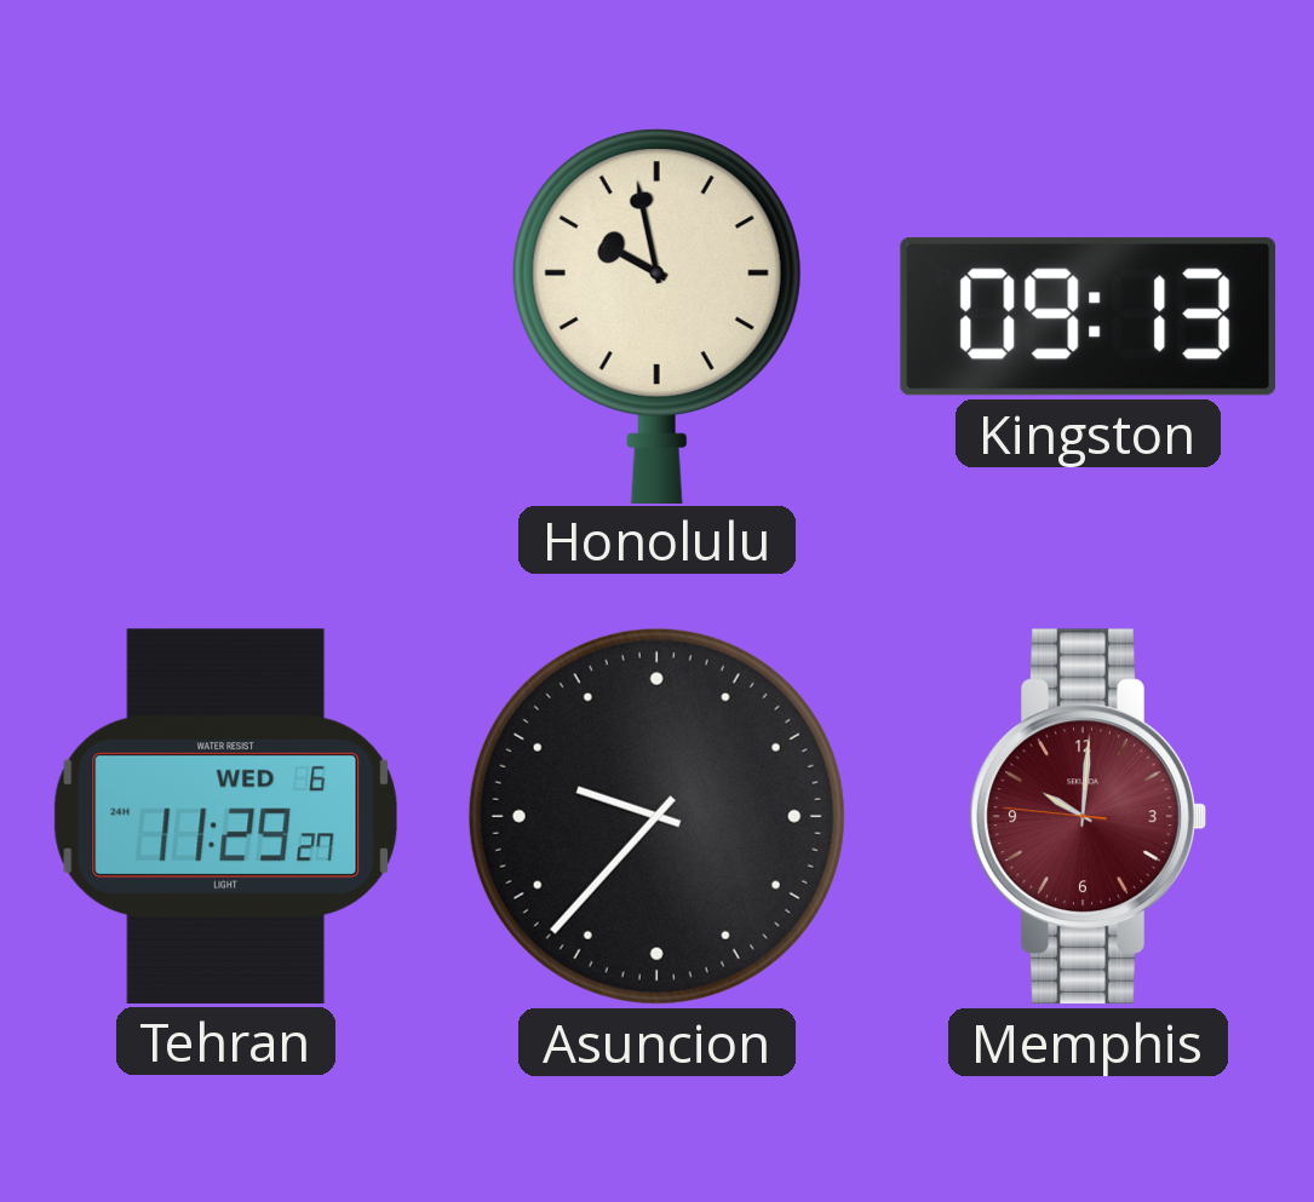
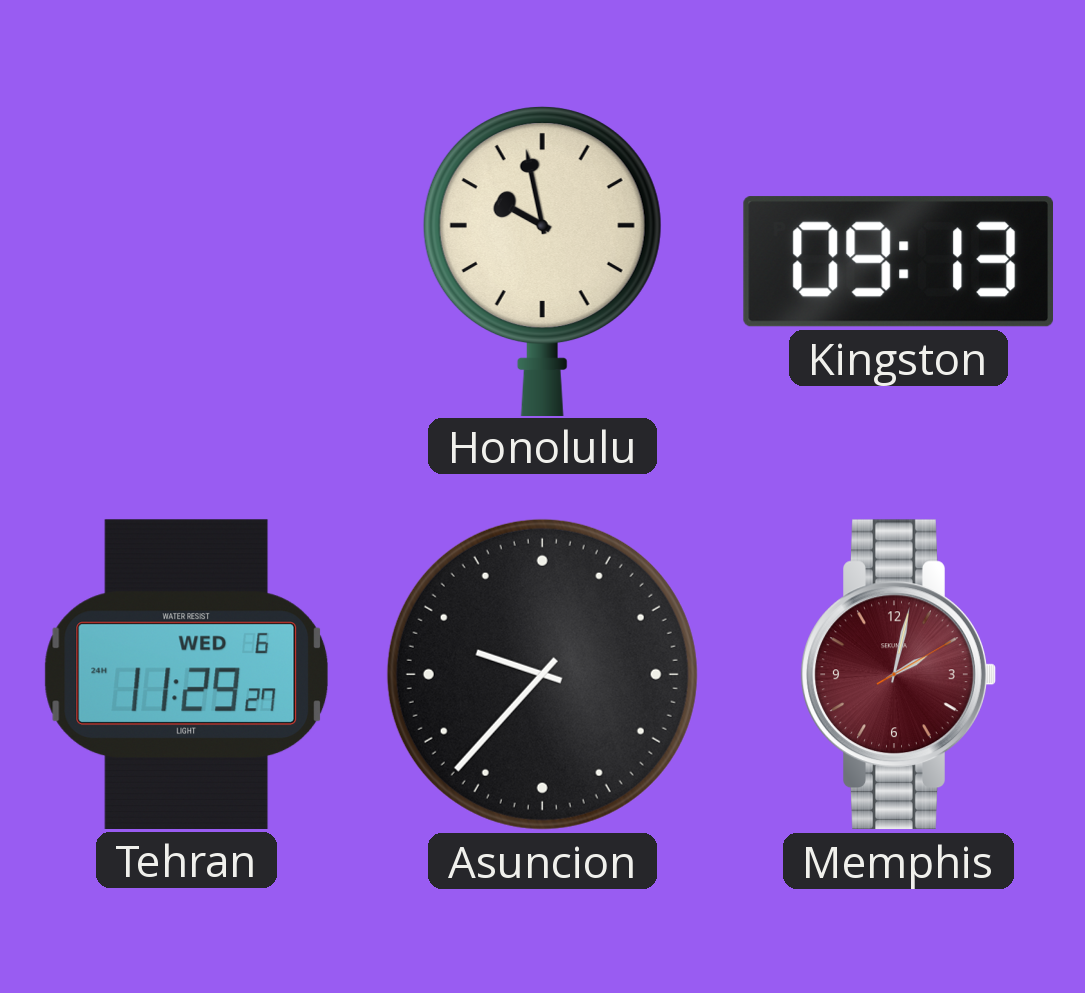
Memphis: 10:00 -> 2:02 (898, 675)
